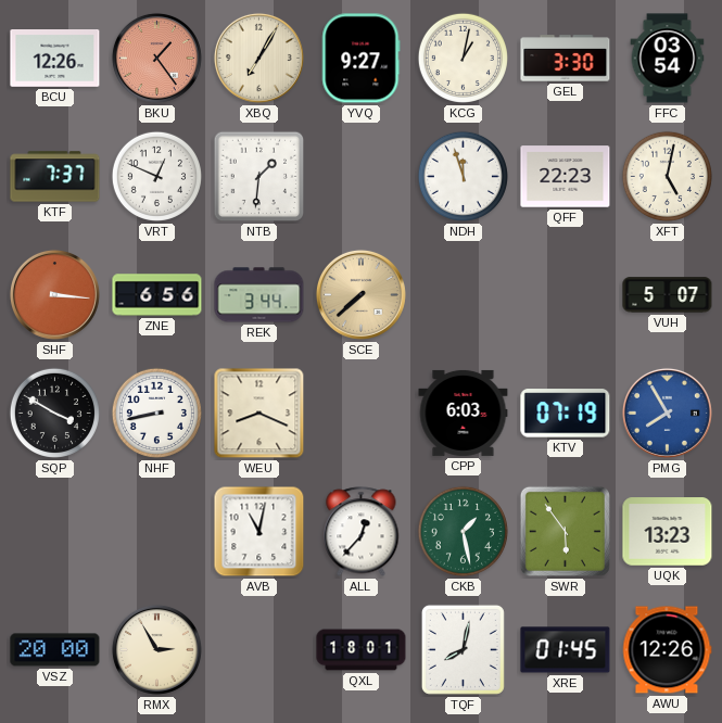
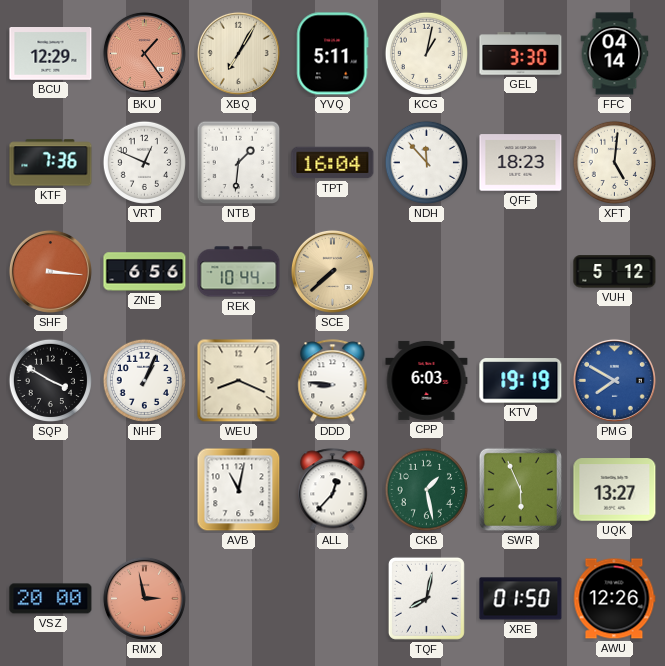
BCU: 12:26 -> 12:29 (51, 54)
YVQ: 9:27 -> 5:11 (333, 54)
FFC: 03:54 -> 04:14 (615, 54)
KTF: 7:37 -> 7:36 (51, 163)
TPT: none -> 16:04 (333, 163)
NDH: 11:57 -> 11:53 (426, 162)
QFF: 22:23 -> 18:23 (521, 163)
XFT: 5:02 -> 5:01 (614, 162)
REK: 3:44 -> 10:44 (239, 272)
VUH: 5:07 -> 5:12 (615, 272)
NHF: 8:43 -> 1:04 (144, 380)
DDD: none -> 8:46 (333, 381)
KTV: 07:19 -> 19:19 (521, 381)
PMG: 7:55 -> 7:50 (614, 380)
SWR: 5:54 -> 5:56 (520, 489)
UQK: 13:23 -> 13:27 (615, 490)
RMX: 2:55 -> 2:58 (144, 598)
RMX dial: cream -> salmon (144, 598)
QXL: 18:01 -> none (362, 650)
XRE: 01:45 -> 01:50 (521, 599)
